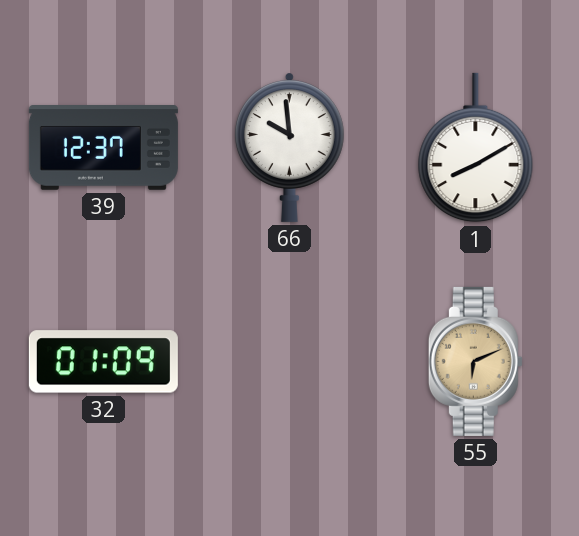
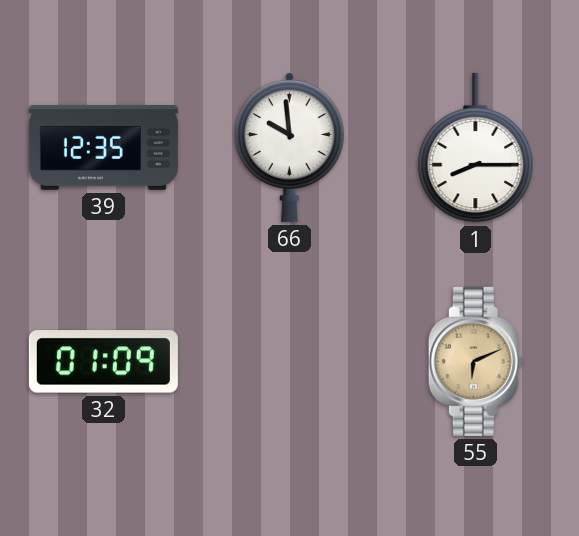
39: 12:37 -> 12:35 (103, 148)
1: 8:10 -> 8:15 (476, 148)
